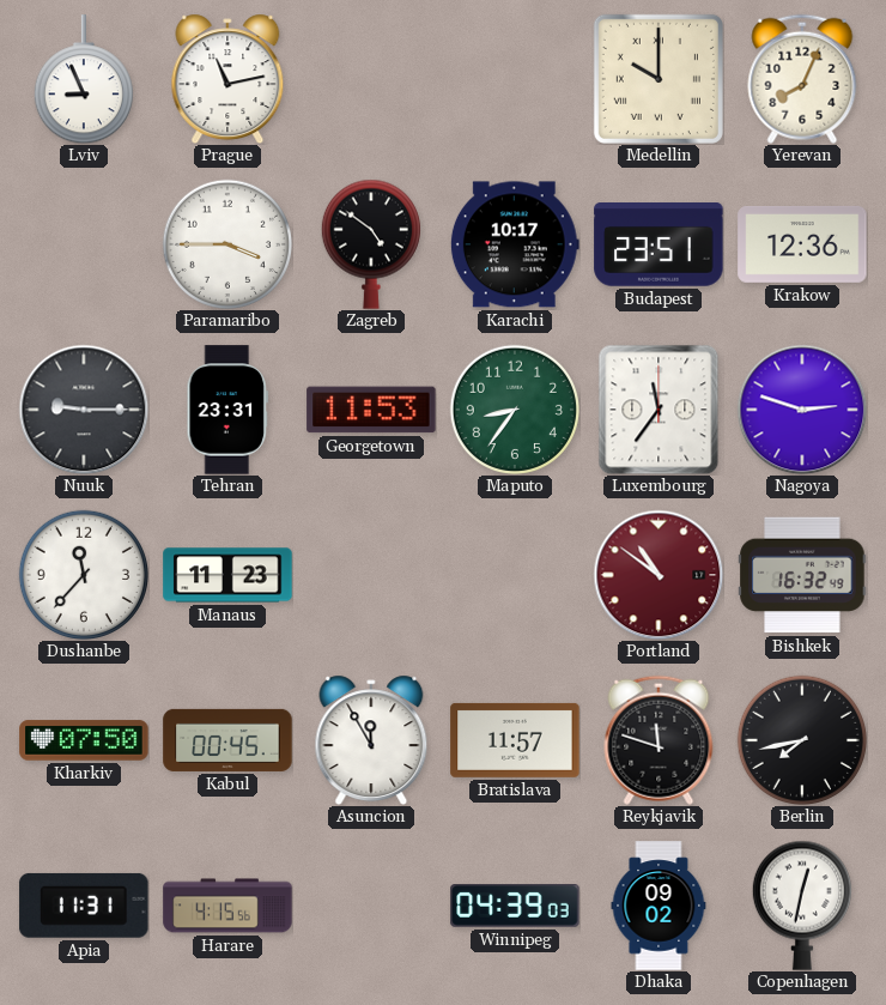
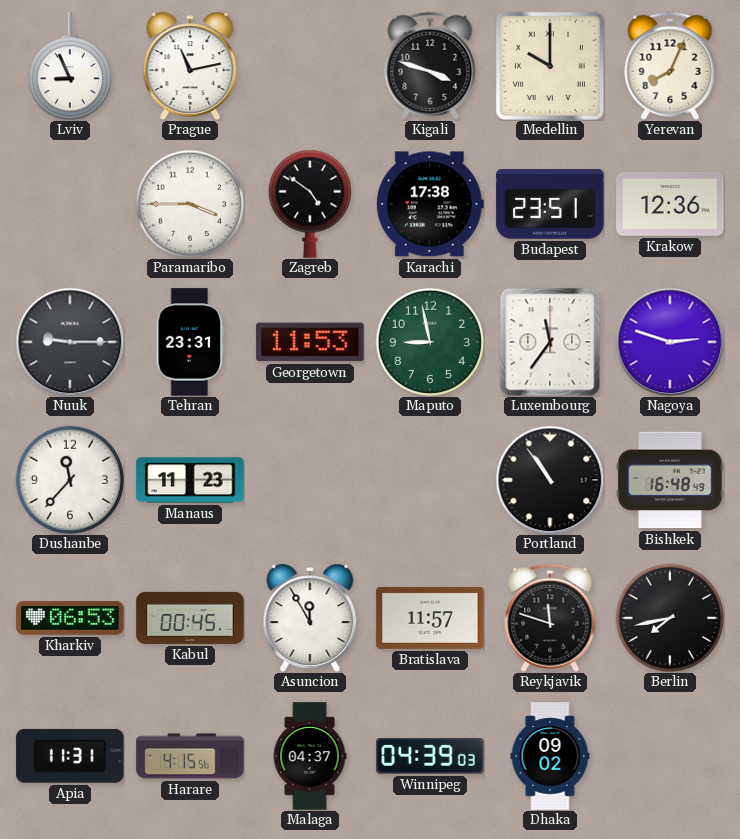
Kigali: none -> 3:48 (430, 66)
Karachi: 10:17 -> 17:38 (430, 204)
Maputo: 8:36 -> 8:58 (429, 341)
Portland: 10:51 -> 10:54 (550, 480)
Portland dial: burgundy -> black (550, 480)
Bishkek: 16:32 -> 16:48 (670, 480)
Kharkiv: 07:50 -> 06:53 (70, 618)
Malaga: none -> 04:37 (310, 756)
Copenhagen: 12:32 -> none (802, 906)
